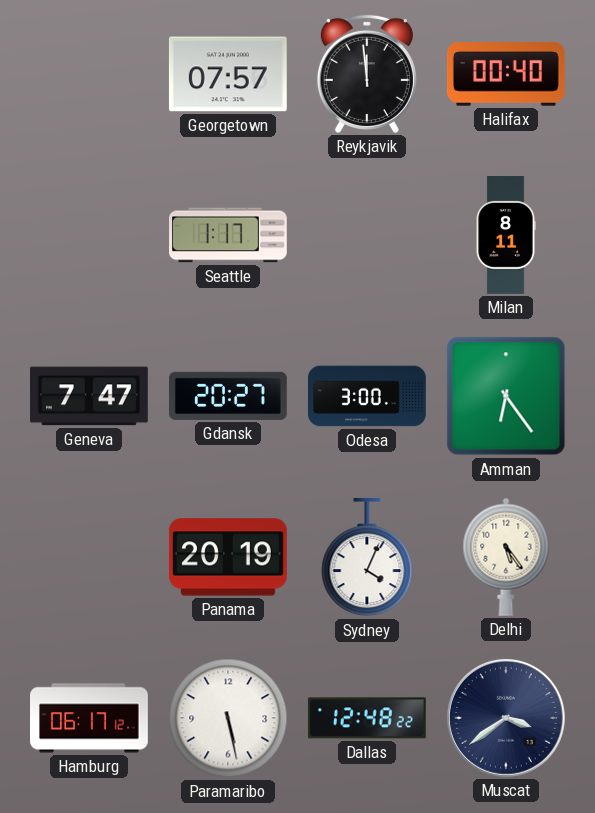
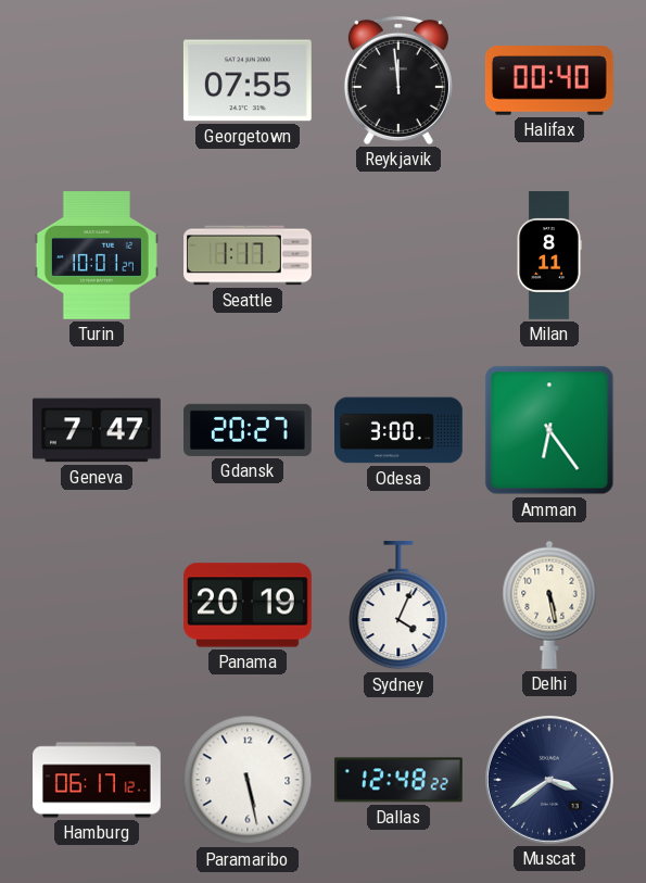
Georgetown: 07:57 -> 07:55 (248, 80)
Turin: none -> 10:01 (97, 256)
Delhi: 5:24 -> 5:28 (549, 605)
